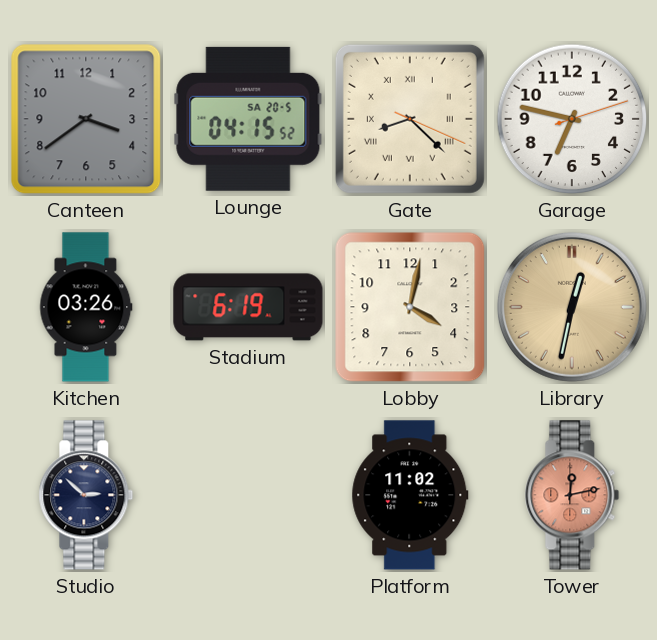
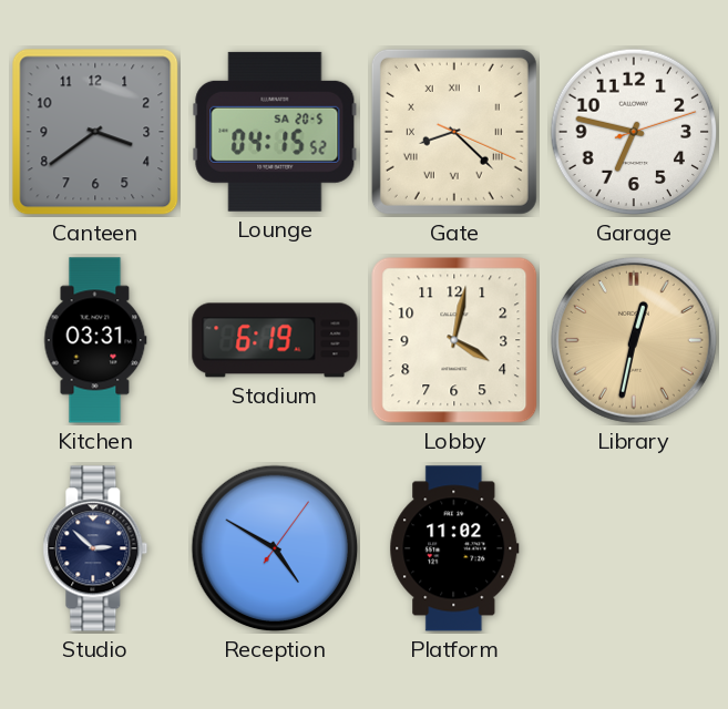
Kitchen: 03:26 -> 03:31 (95, 340)
Reception: none -> 4:50 (275, 548)
Tower: 12:13 -> none (572, 495)
